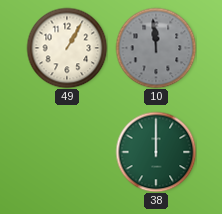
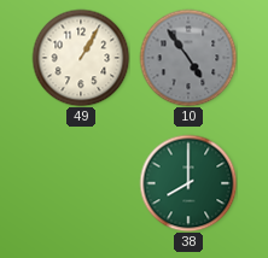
10: 11:59 -> 4:54 (188, 58)
38: 12:00 -> 8:00 (188, 183)
